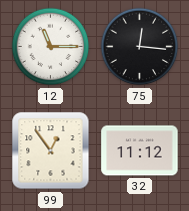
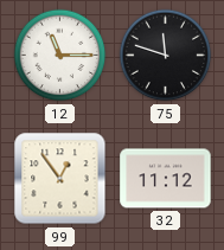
75: 12:16 -> 11:48 (166, 56)
